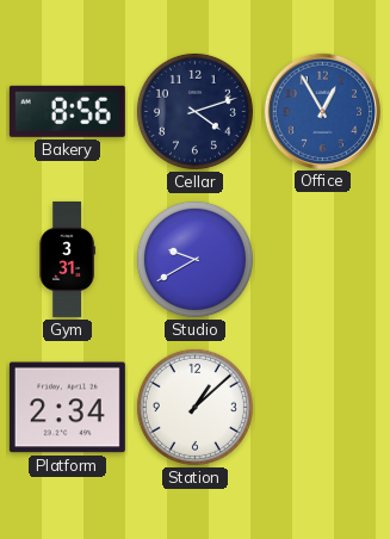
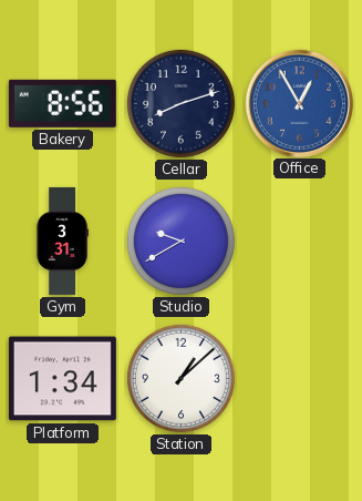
Cellar: 4:12 -> 8:12 (180, 103)
Platform: 2:34 -> 1:34 (62, 379)
